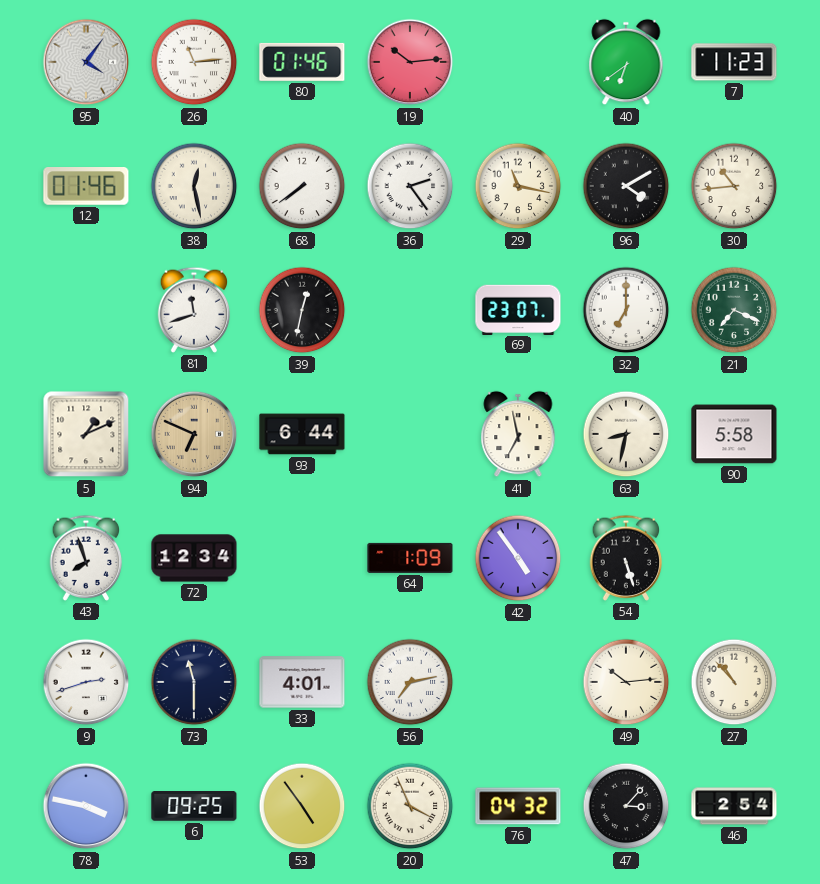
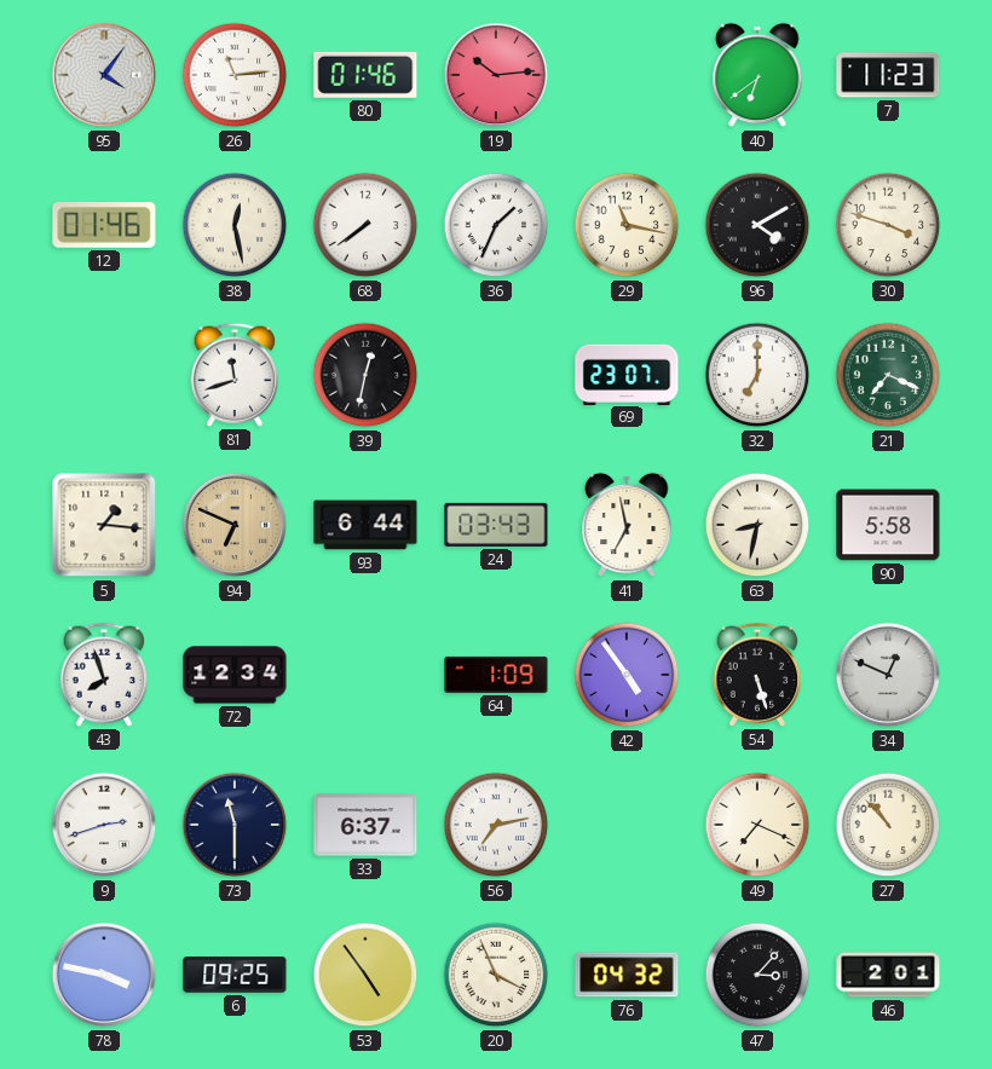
36: 2:24 -> 1:34 (496, 225)
30: 10:44 -> 3:48 (888, 225)
5: 1:11 -> 1:16 (104, 525)
24: none -> 03:43 (496, 525)
34: none -> 12:49 (888, 675)
33: 4:01 -> 6:37 (365, 825)
49: 10:14 -> 7:19 (757, 825)
46: 2:54 -> 2:01 (888, 975)
